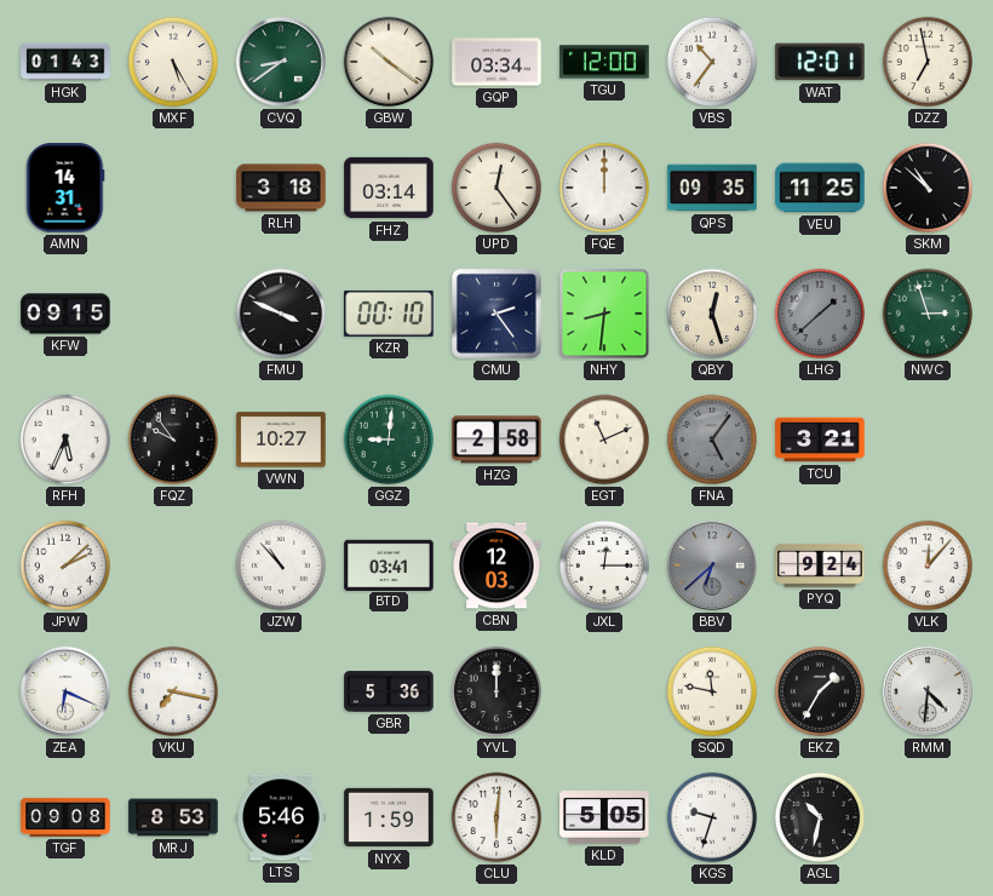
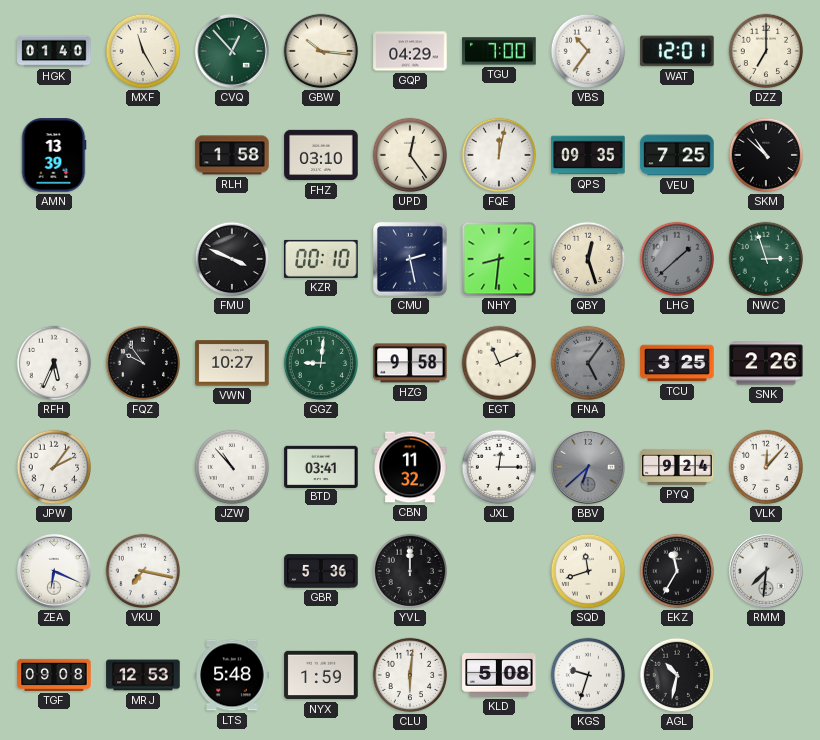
HGK: 01:43 -> 01:40 (54, 51)
MXF: 5:25 -> 11:25 (143, 51)
CVQ: 8:39 -> 12:53 (232, 51)
GBW: 10:21 -> 10:16 (321, 51)
GQP: 03:34 -> 04:29 (410, 51)
TGU: 12:00 -> 7:00 (499, 51)
DZZ: 6:58 -> 7:00 (766, 51)
AMN: 14:31 -> 13:39 (54, 155)
RLH: 3:18 -> 1:58 (232, 155)
FHZ: 03:14 -> 03:10 (321, 155)
FQE: 12:00 -> 12:02 (499, 155)
VEU: 11:25 -> 7:25 (677, 155)
KFW: 09:15 -> none (65, 314)
CMU: 2:24 -> 2:28 (411, 260)
HZG: 2:58 -> 9:58 (410, 363)
TCU: 3:21 -> 3:25 (677, 363)
SNK: none -> 2:26 (766, 363)
JPW: 2:08 -> 2:06 (54, 467)
CBN: 12:03 -> 11:32 (410, 467)
SQD: 11:47 -> 11:42 (588, 571)
EKZ: 1:35 -> 11:35 (677, 571)
RMM: 4:31 -> 7:31 (766, 571)
MRJ: 8:53 -> 12:53 (143, 675)
LTS: 5:46 -> 5:48 (232, 675)
KLD: 5:05 -> 5:08 (499, 676)
